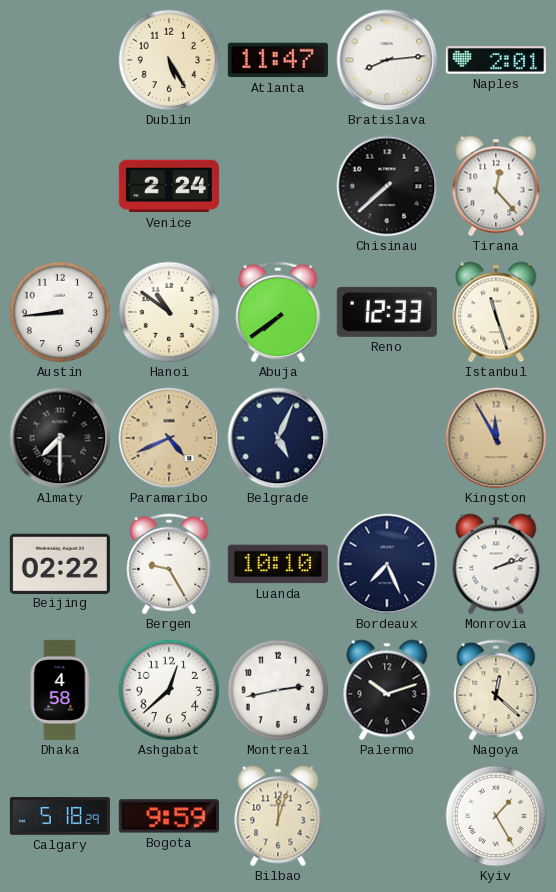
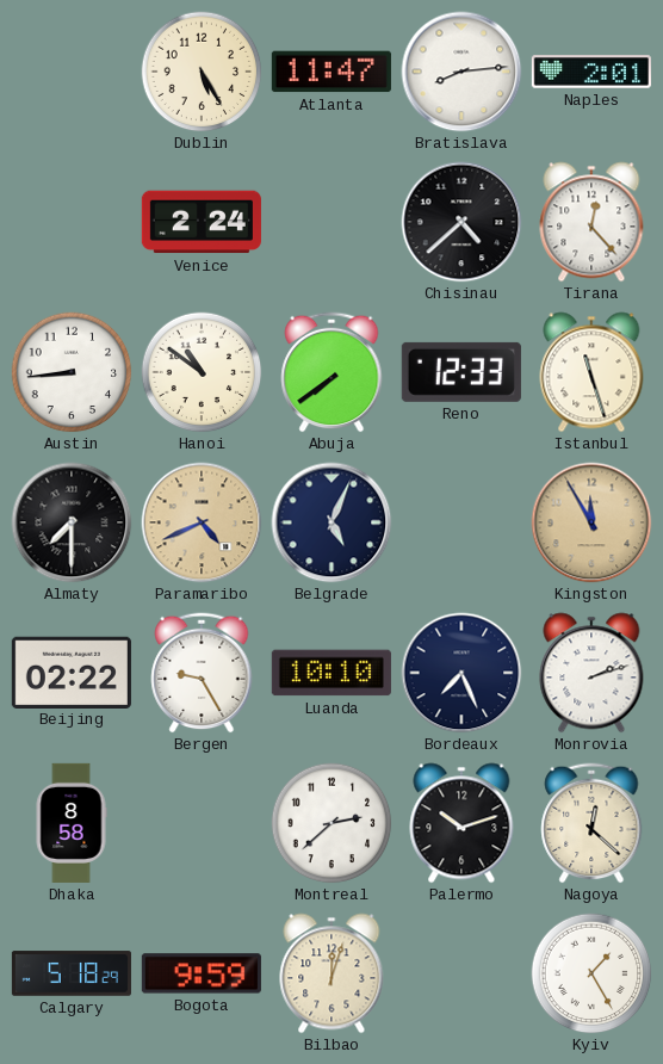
Chisinau: 7:38 -> 4:38 (461, 222)
Dhaka: 4:58 -> 8:58 (72, 823)
Ashgabat: 12:38 -> none (169, 690)
Montreal: 2:43 -> 2:38 (331, 823)
